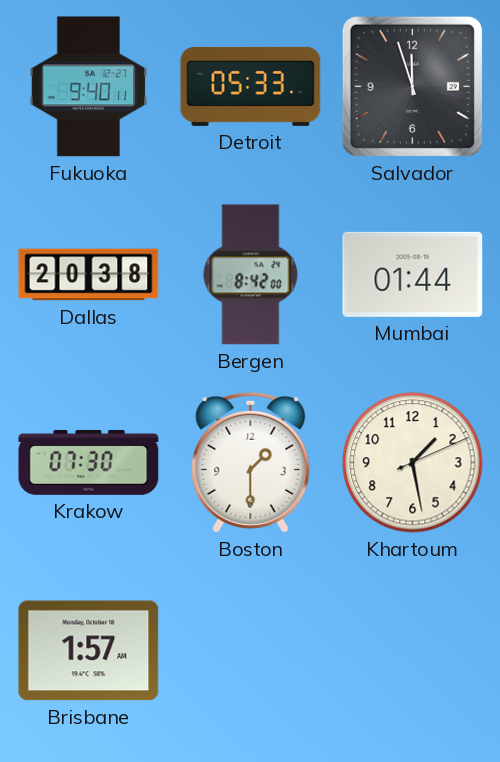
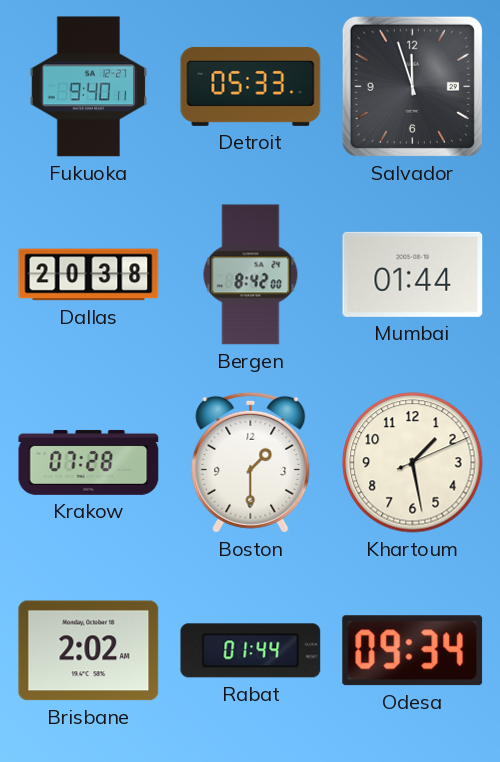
Krakow: 07:30 -> 07:28 (89, 462)
Brisbane: 1:57 -> 2:02 (89, 651)
Rabat: none -> 01:44 (251, 651)
Odesa: none -> 09:34 (413, 651)
